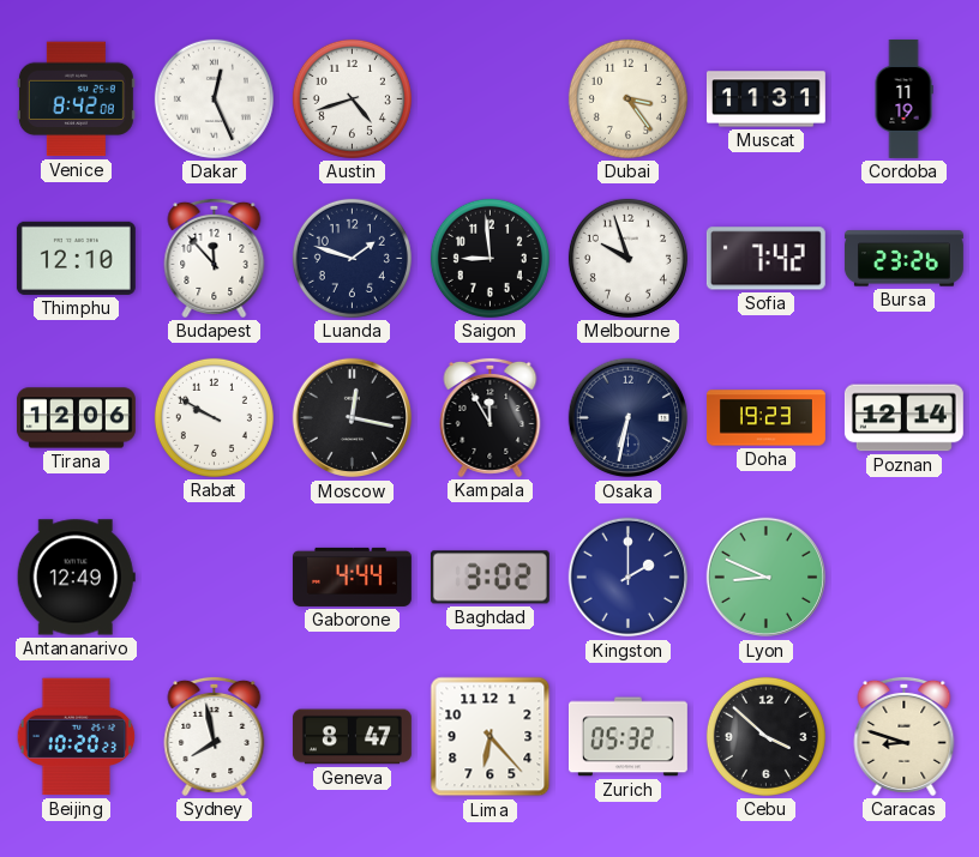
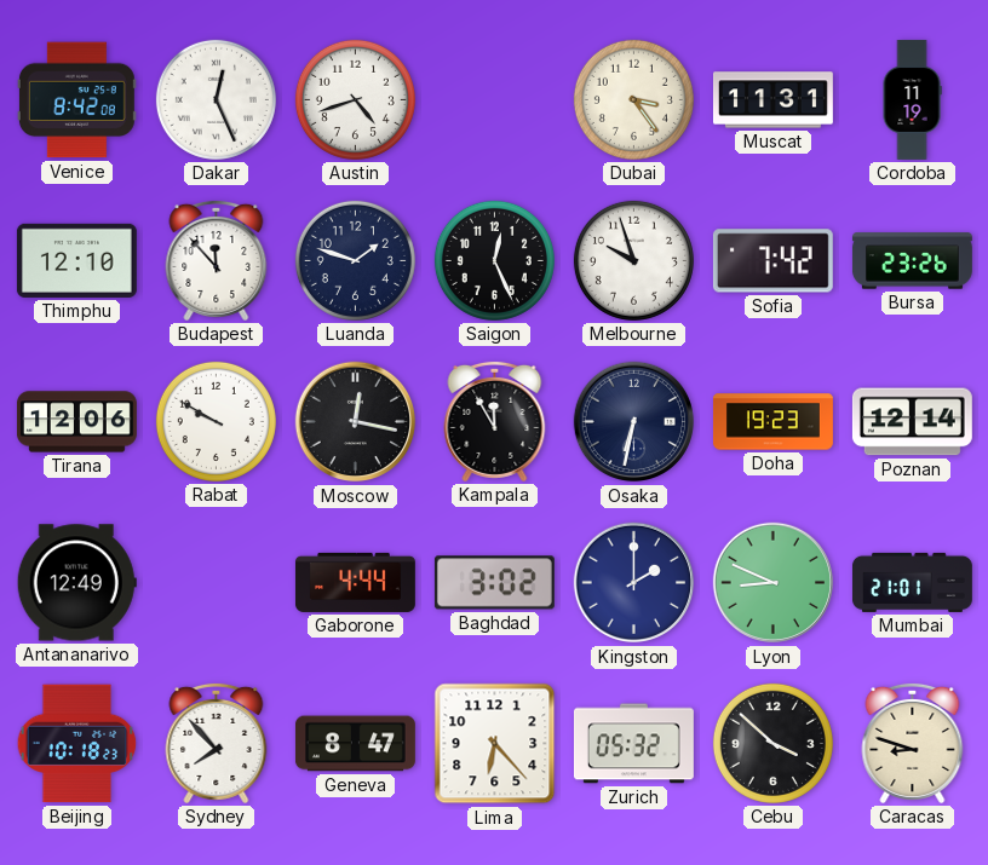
Saigon: 8:59 -> 12:26 (494, 260)
Mumbai: none -> 21:01 (912, 582)
Beijing: 10:20 -> 10:18 (77, 744)
Sydney: 7:58 -> 7:53 (217, 743)
